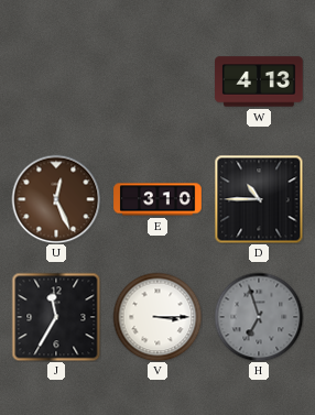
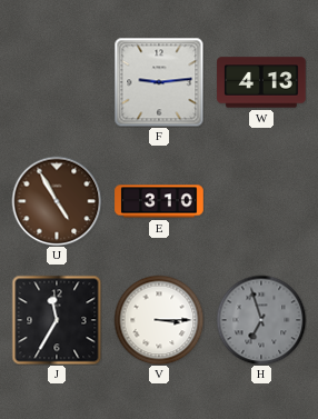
F: none -> 9:14 (159, 82)
U: 12:26 -> 4:55 (57, 201)
D: 10:45 -> none (259, 199)
